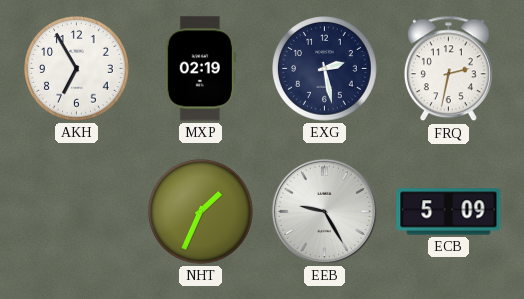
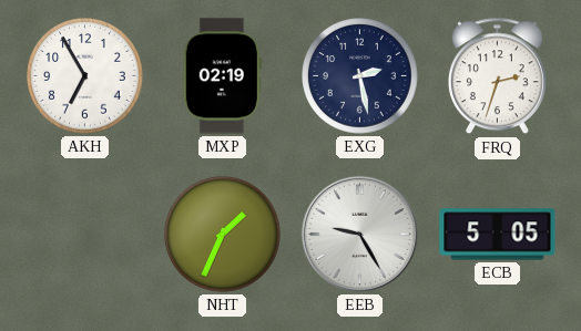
FRQ: 2:32 -> 2:33 (497, 76)
ECB: 5:09 -> 5:05 (498, 235)
